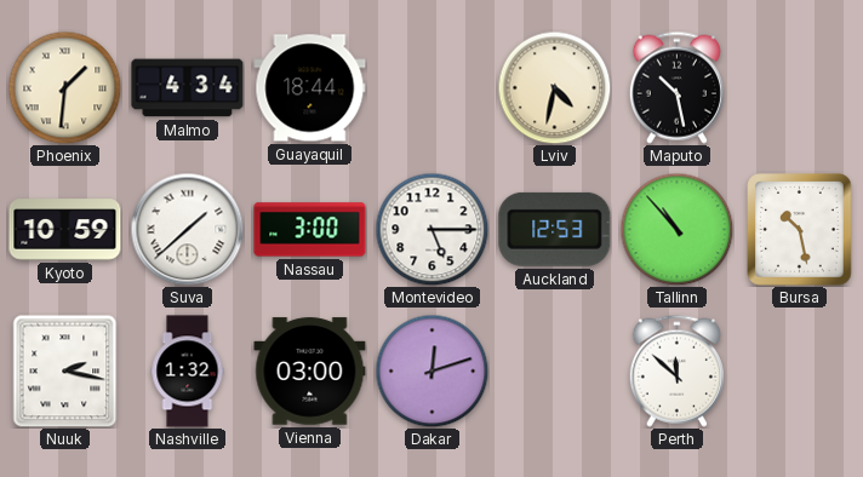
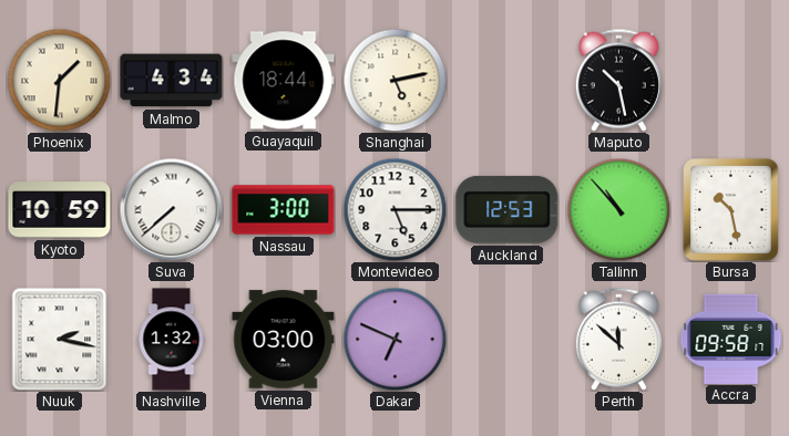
Shanghai: none -> 5:13 (394, 80)
Lviv: 4:32 -> none (554, 87)
Suva: 1:38 -> 7:38 (171, 209)
Dakar: 12:12 -> 6:49 (394, 339)
Accra: none -> 09:58 (731, 339)
